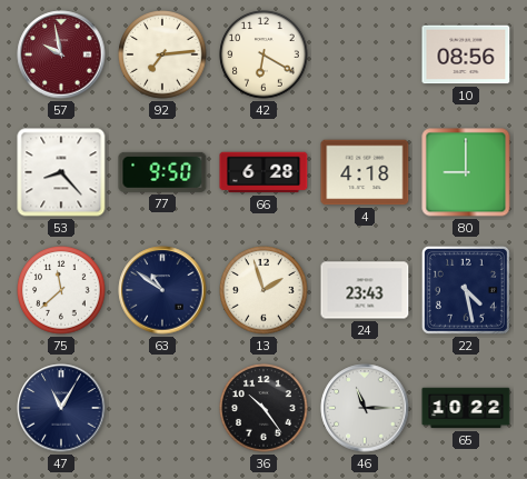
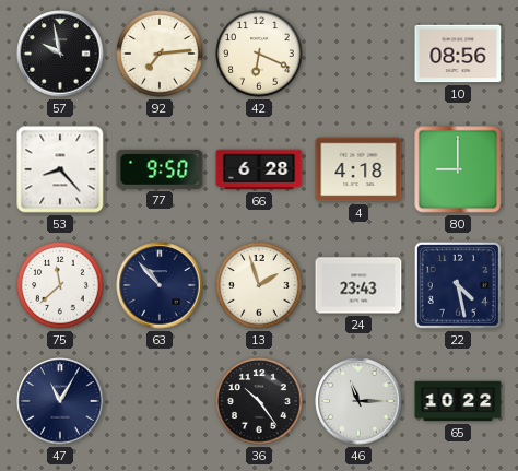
57 dial: burgundy -> black (60, 54)
42: 6:20 -> 6:19 (259, 54)
63: 10:51 -> 10:53 (160, 285)
